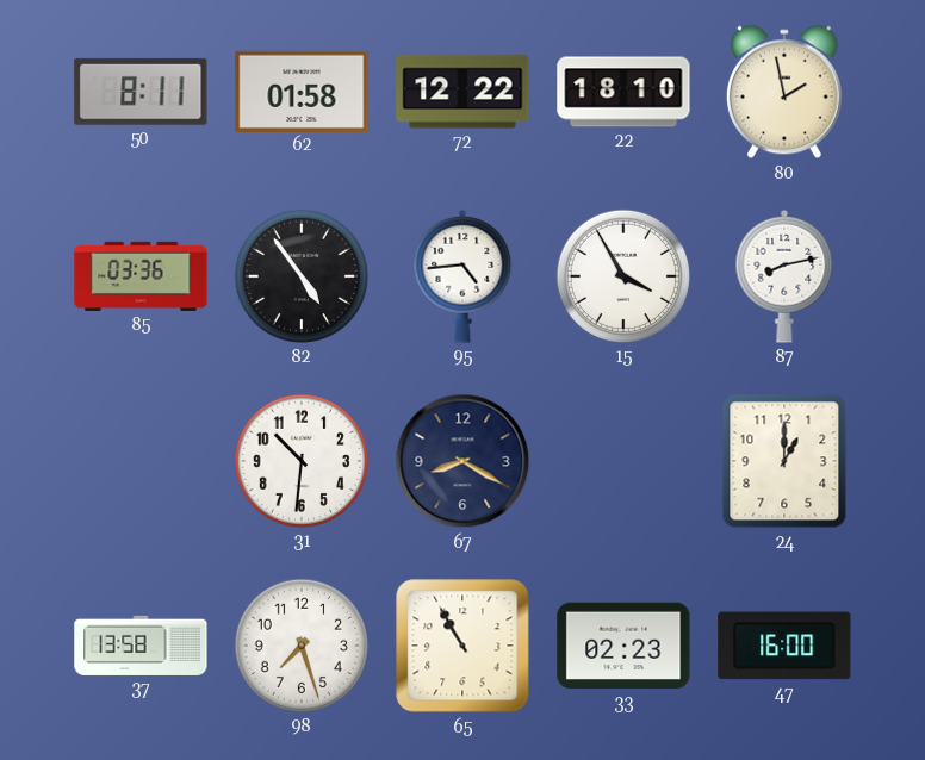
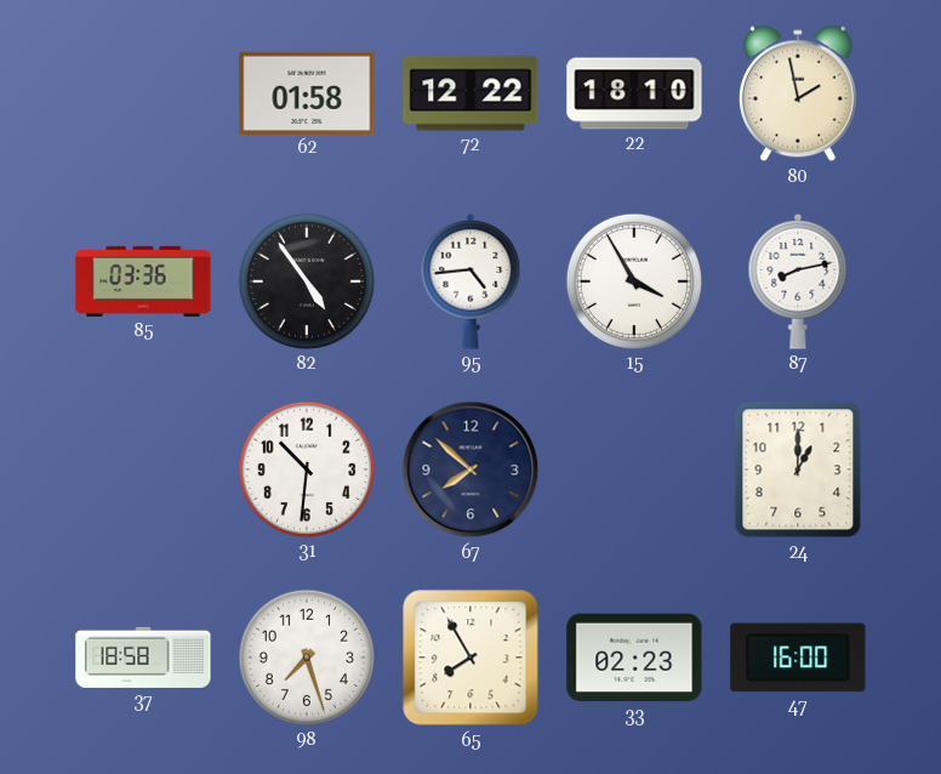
50: 8:11 -> none (141, 92)
67: 8:20 -> 7:52 (470, 469)
37: 13:58 -> 18:58 (143, 658)
65: 10:55 -> 7:55 (470, 658)
